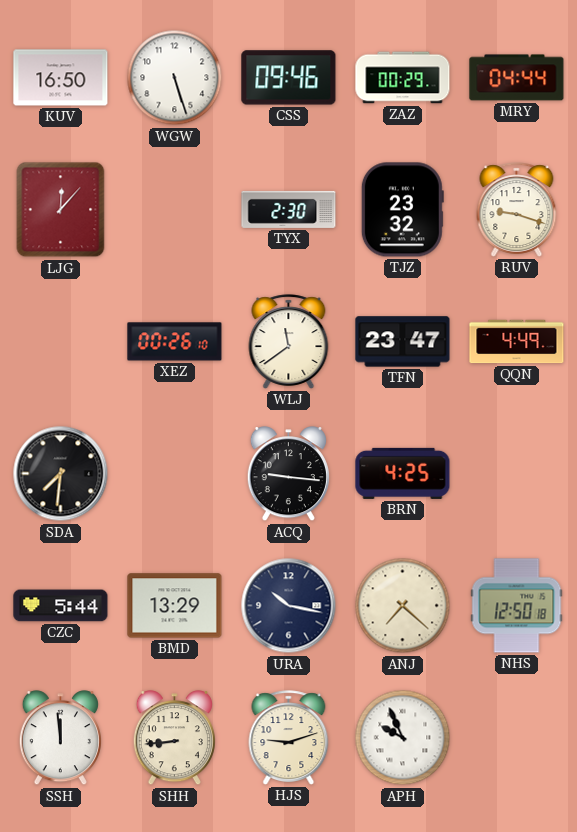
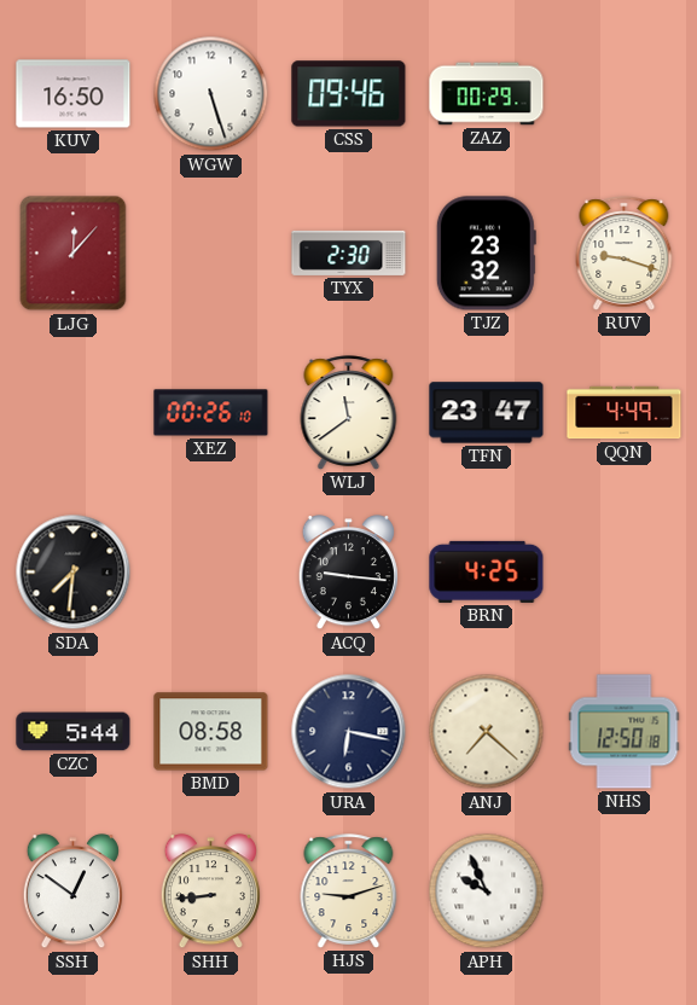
MRY: 04:44 -> none (517, 78)
BMD: 13:29 -> 08:58 (211, 732)
URA: 10:17 -> 6:17 (349, 732)
SSH: 11:59 -> 12:51 (72, 891)
